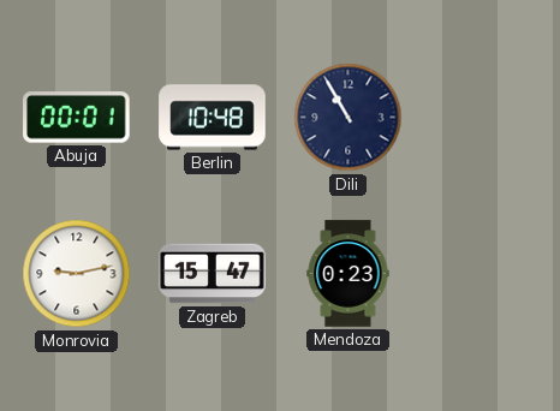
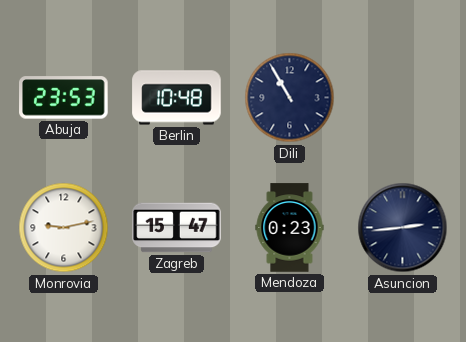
Abuja: 00:01 -> 23:53 (64, 98)
Asuncion: none -> 2:44 (403, 228)
